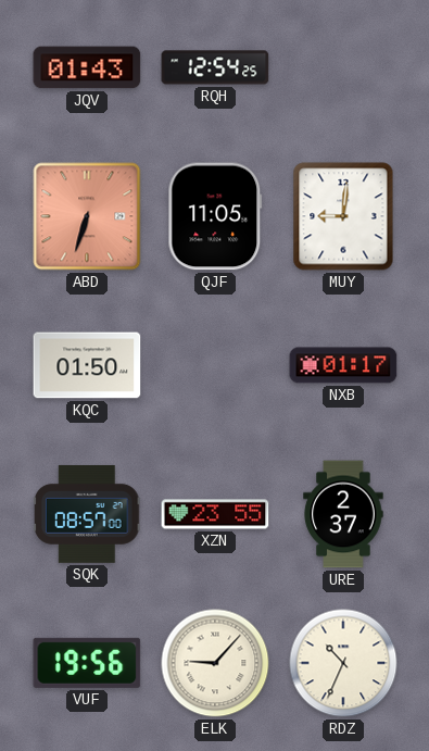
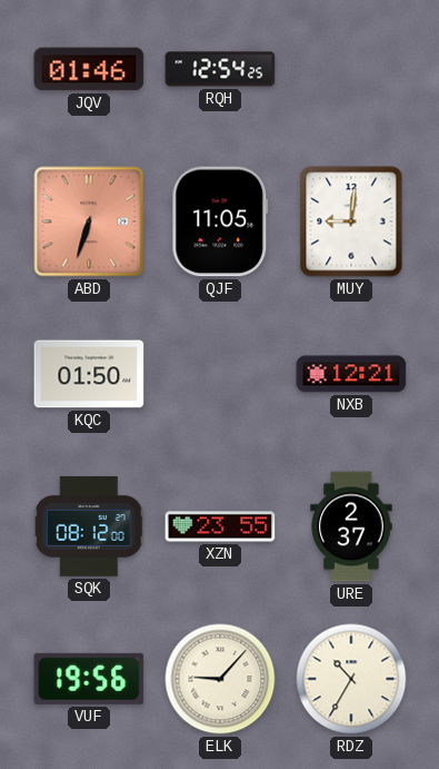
JQV: 01:43 -> 01:46 (89, 69)
NXB: 01:17 -> 12:21 (351, 374)
SQK: 08:57 -> 08:12 (89, 526)
RDZ: 10:34 -> 10:35 (351, 679)
